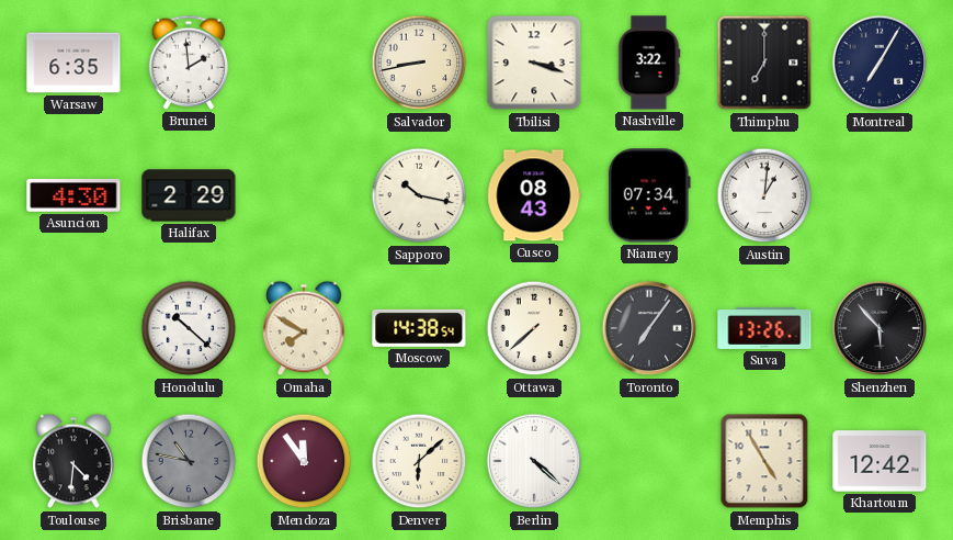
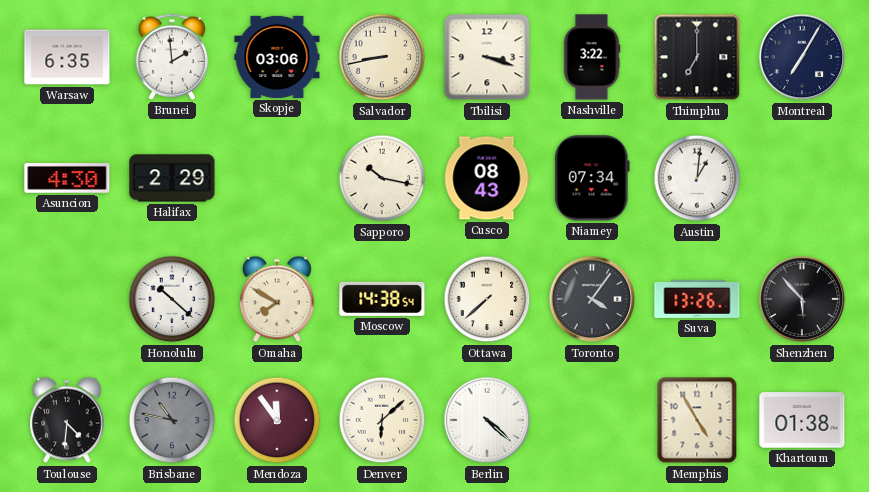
Skopje: none -> 03:06 (277, 57)
Toronto: 7:06 -> 4:06 (592, 299)
Khartoum: 12:42 -> 01:38 (802, 420)
